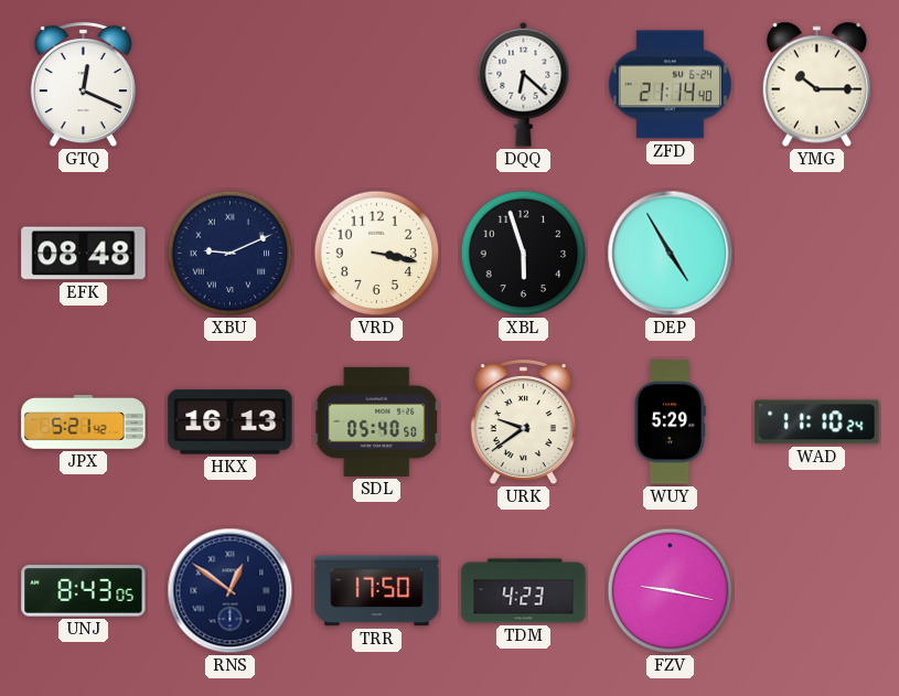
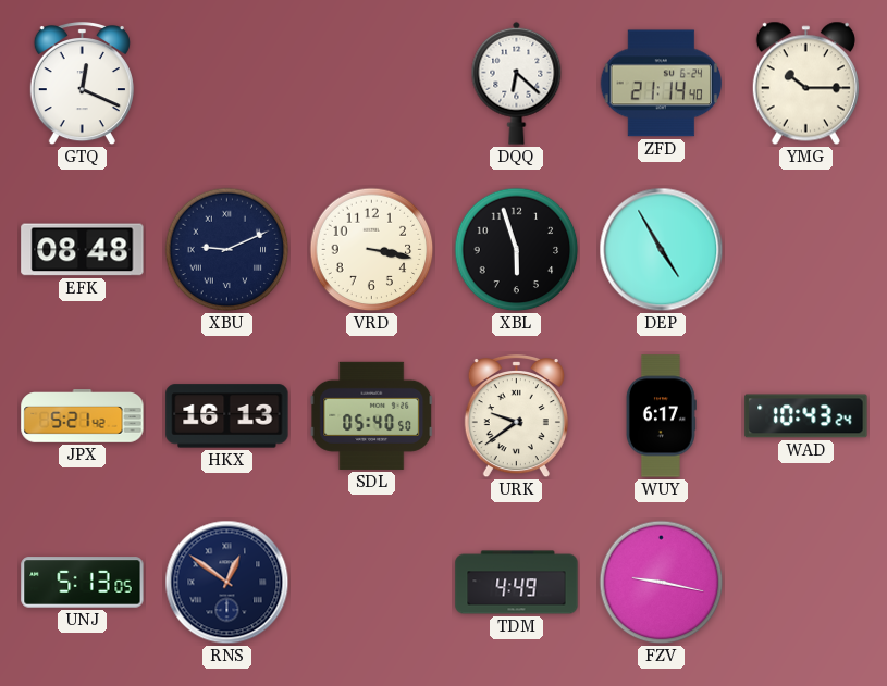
WUY: 5:29 -> 6:17 (661, 416)
WAD: 11:10 -> 10:43 (806, 416)
UNJ: 8:43 -> 5:13 (83, 583)
TRR: 17:50 -> none (377, 591)
TDM: 4:23 -> 4:49 (517, 583)
